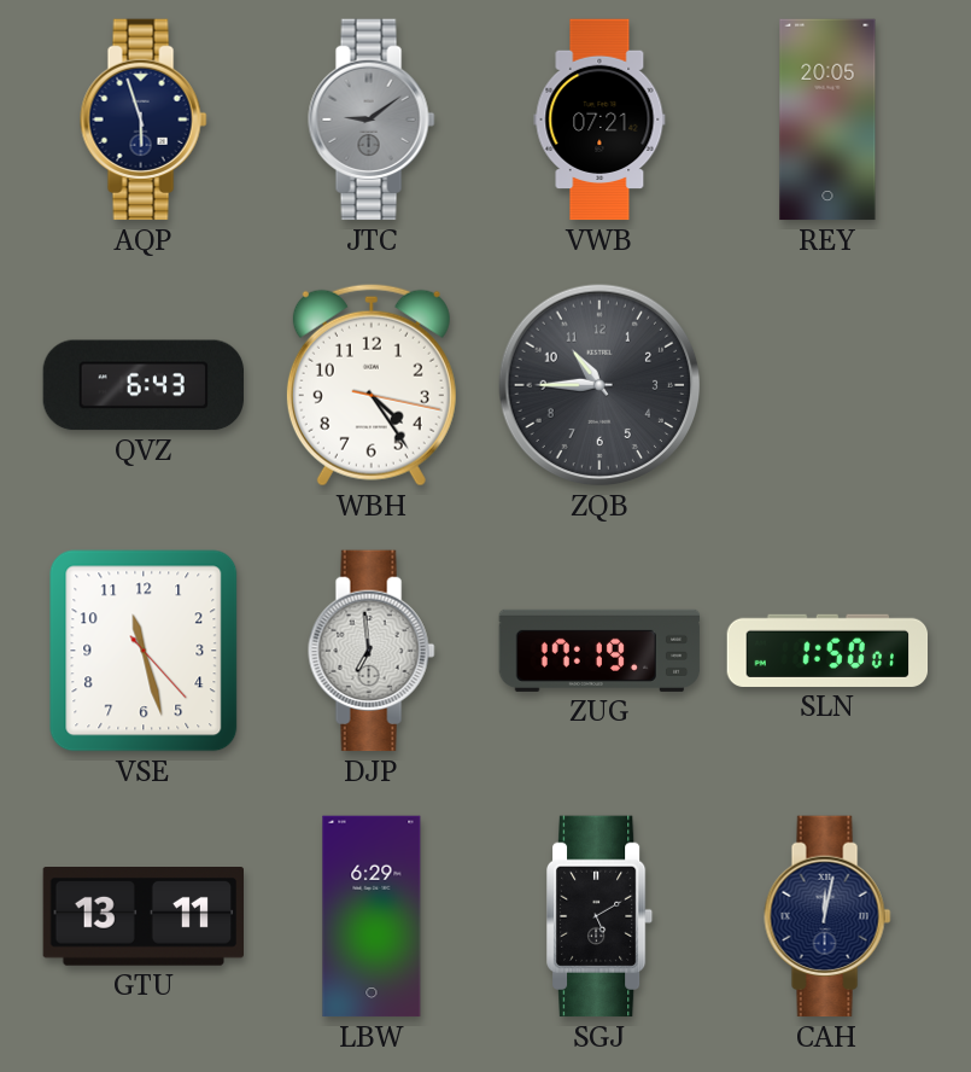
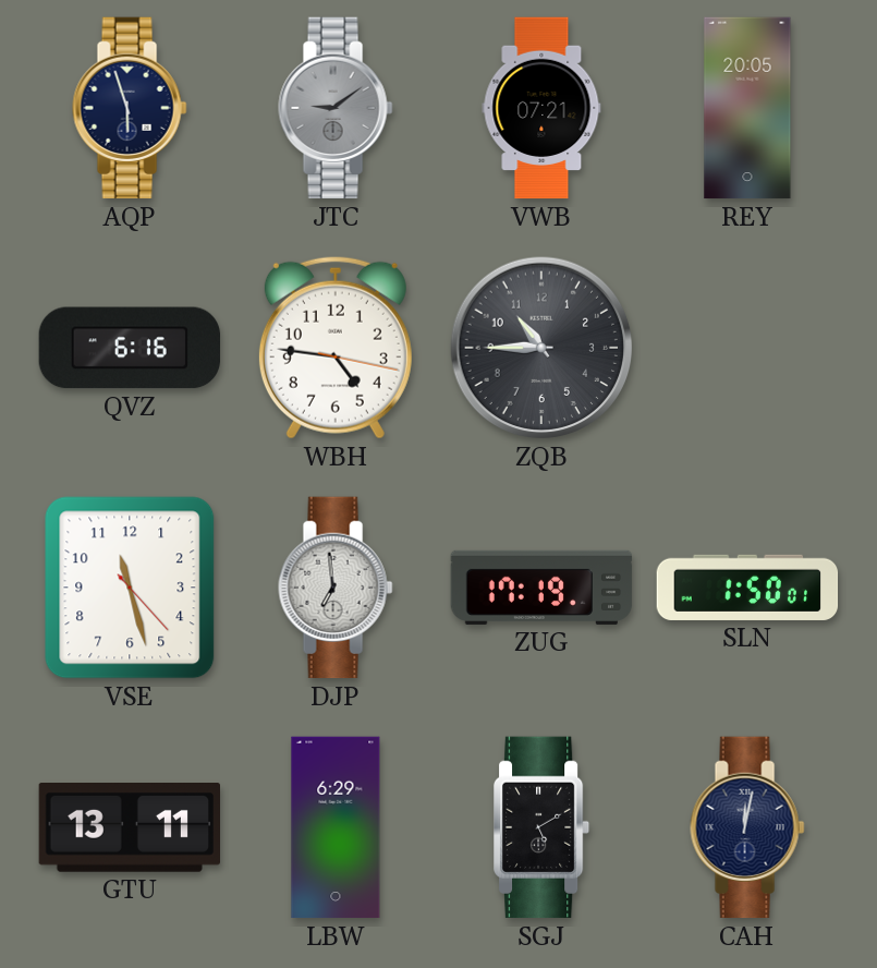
QVZ: 6:43 -> 6:16 (130, 348)
WBH: 4:24 -> 4:46 (336, 348)
